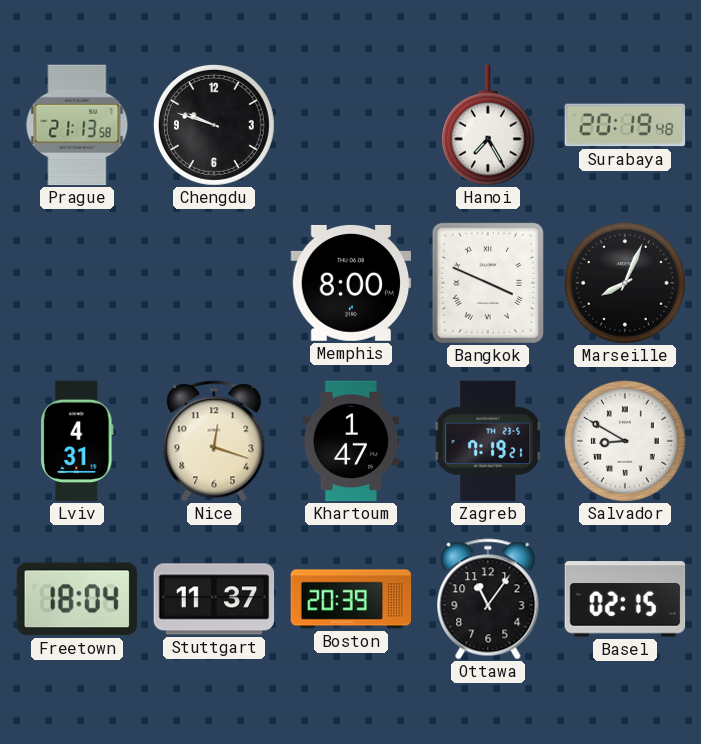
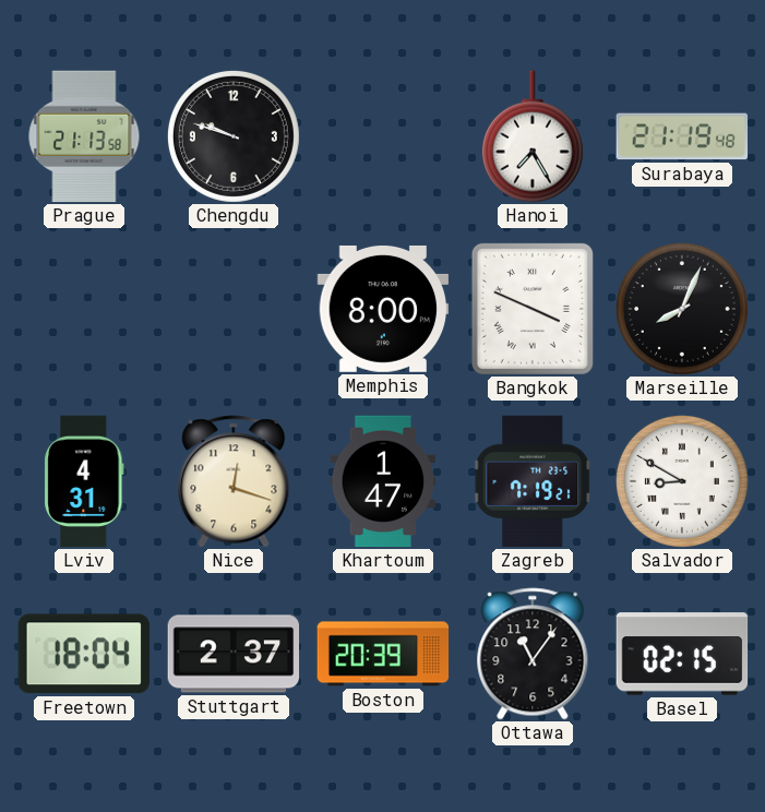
Surabaya: 20:19 -> 21:19 (682, 136)
Stuttgart: 11:37 -> 2:37 (234, 654)
